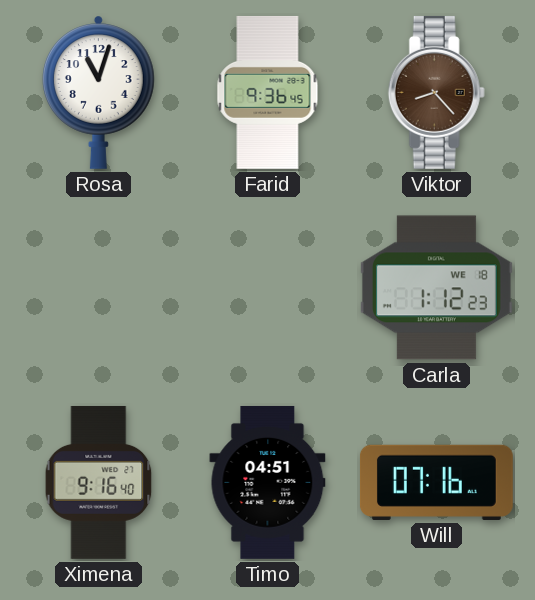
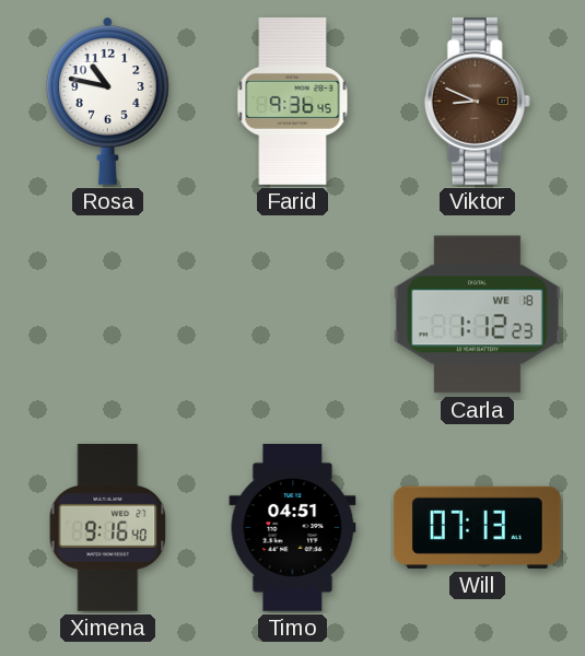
Rosa: 11:03 -> 10:47 (108, 101)
Viktor: 8:23 -> 8:49 (477, 101)
Will: 07:16 -> 07:13 (477, 527)
